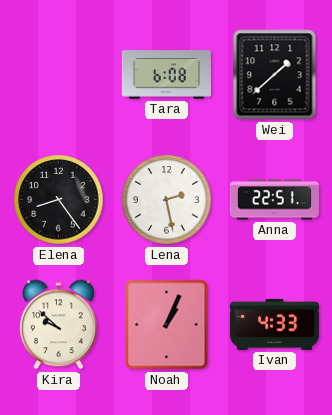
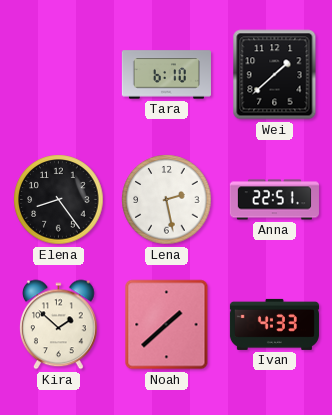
Tara: 6:08 -> 6:10 (166, 75)
Kira: 9:52 -> 1:52 (59, 325)
Noah: 1:04 -> 1:38 (167, 325)
